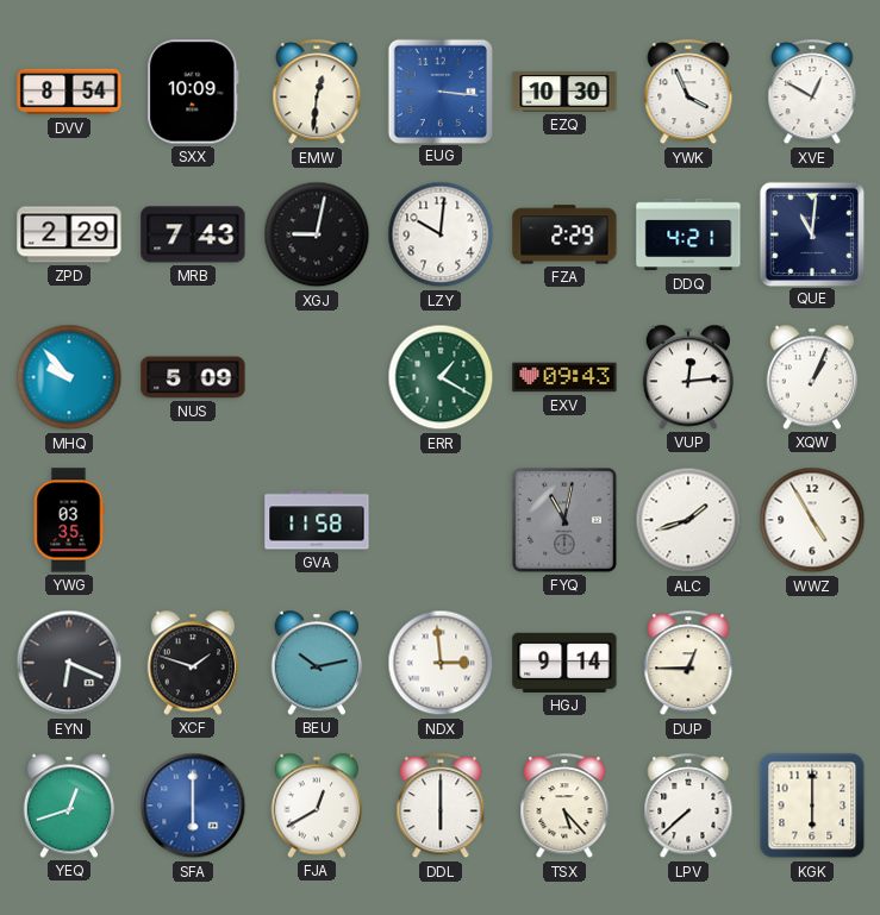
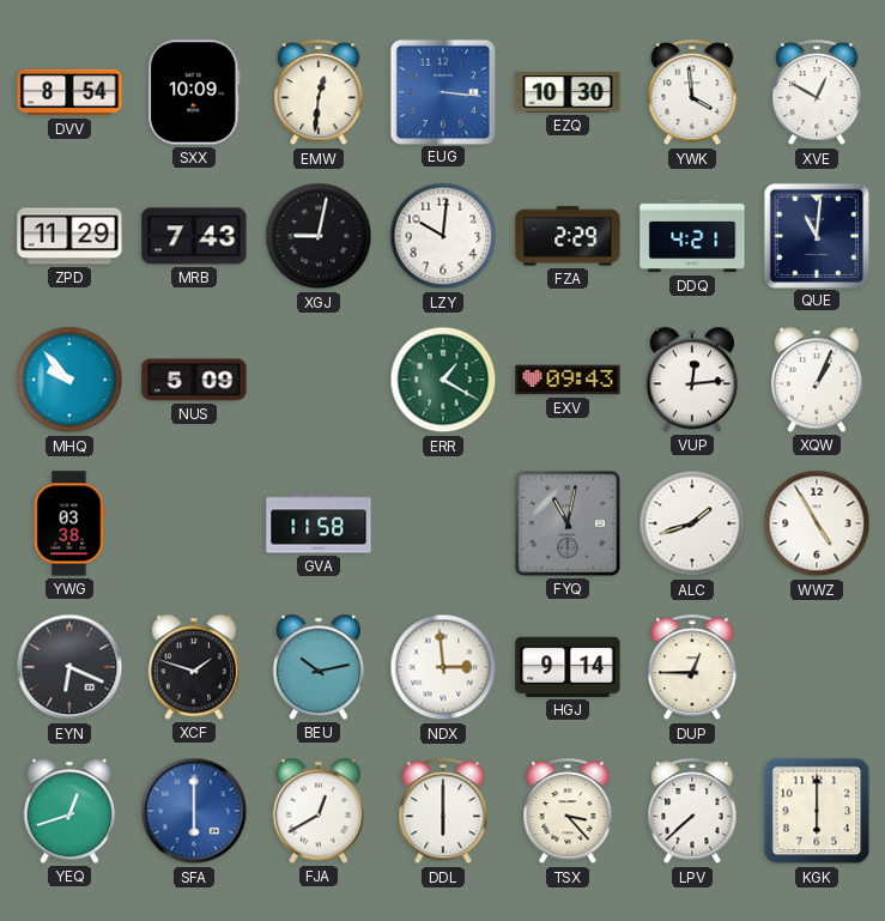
YWK: 3:56 -> 3:59 (692, 93)
ZPD: 2:29 -> 11:29 (69, 236)
YWG: 03:35 -> 03:38 (69, 523)
TSX: 5:23 -> 3:23 (568, 812)
